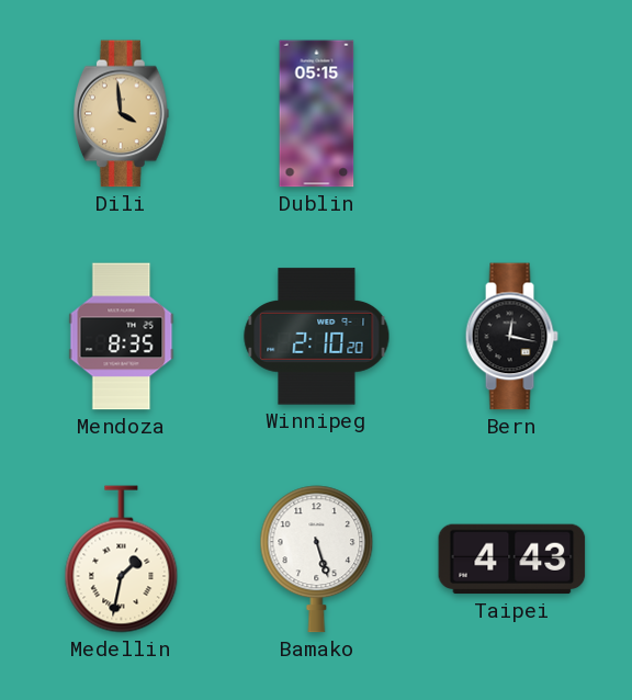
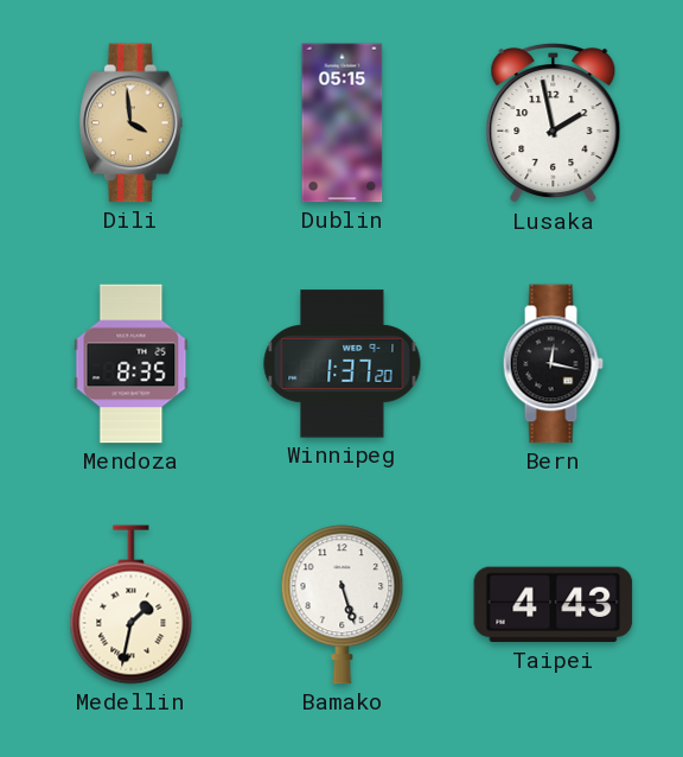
Lusaka: none -> 1:58 (554, 125)
Winnipeg: 2:10 -> 1:37 (343, 364)
